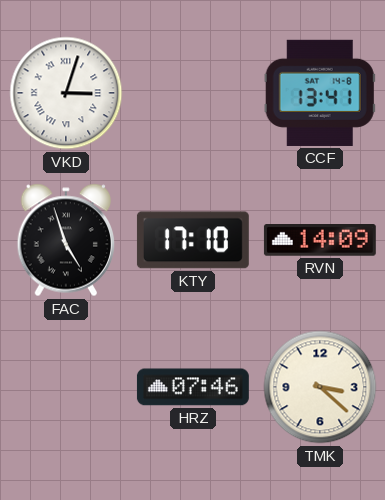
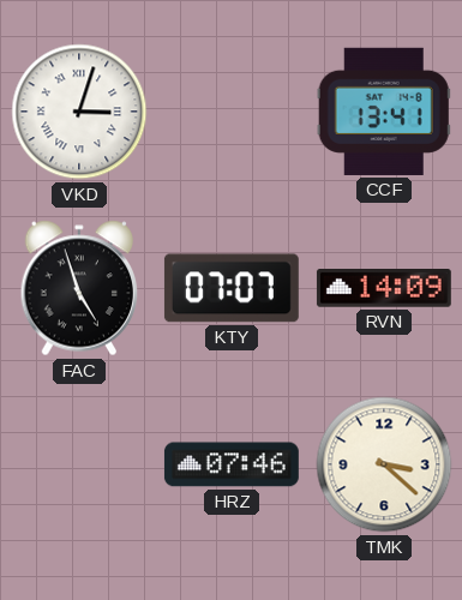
KTY: 17:10 -> 07:07 (232, 288)
